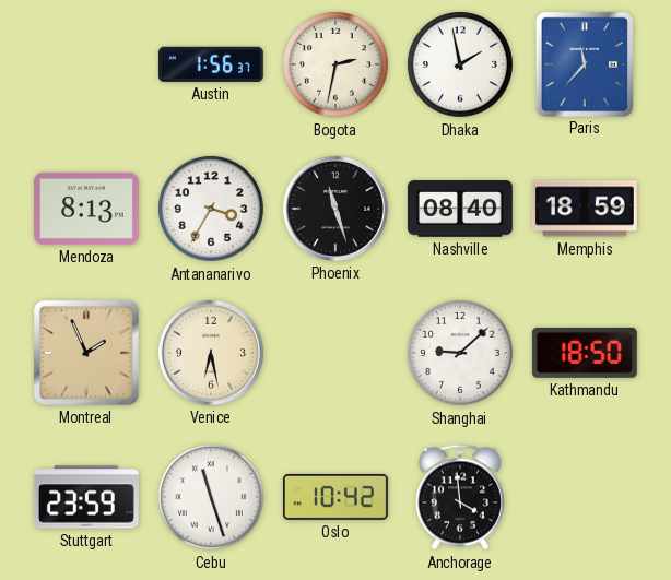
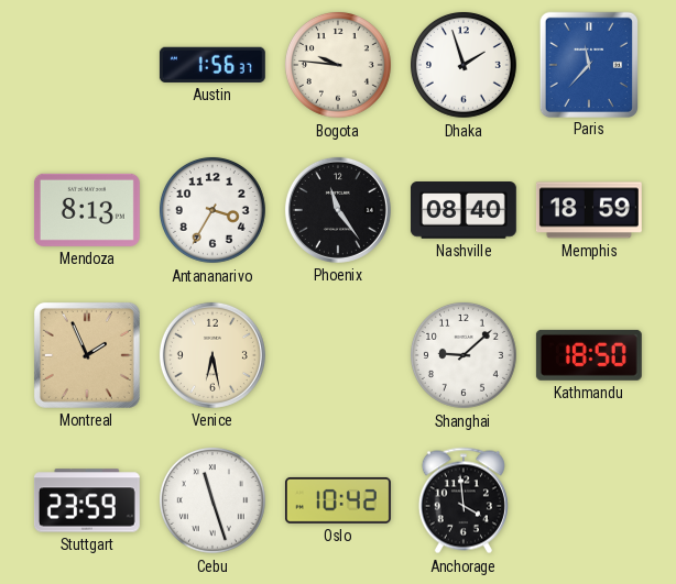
Bogota: 2:32 -> 9:46 (338, 65)
Dhaka: 1:58 -> 1:57 (464, 65)
Phoenix: 11:27 -> 11:24 (338, 210)
